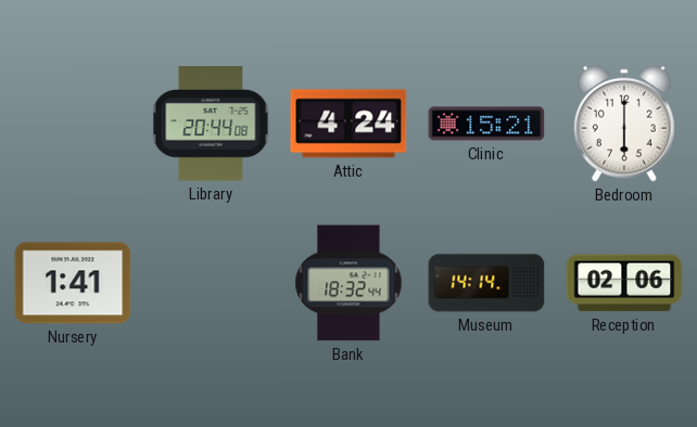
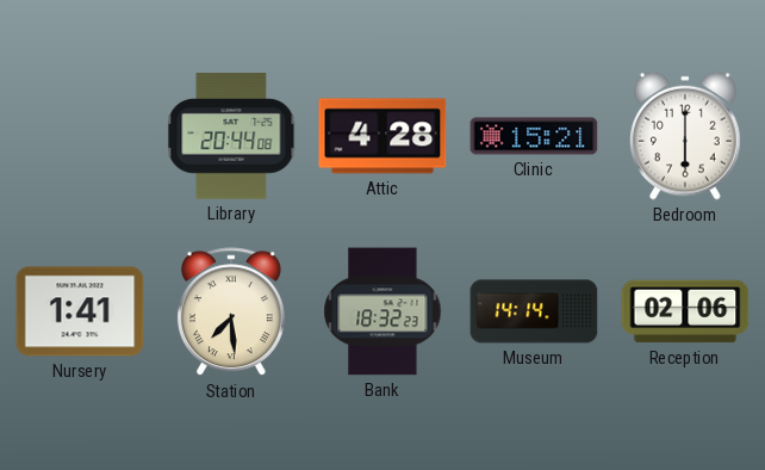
Attic: 4:24 -> 4:28 (382, 136)
Station: none -> 7:29 (231, 313)
Bank: 18:32:44 -> 18:32:23 (382, 311)
